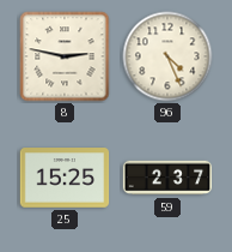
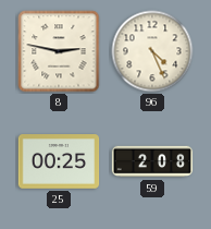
25: 15:25 -> 00:25 (59, 161)
59: 2:37 -> 2:08 (152, 161)
